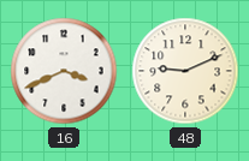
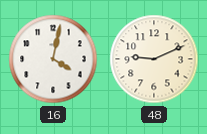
16: 3:41 -> 4:02 (53, 59)
